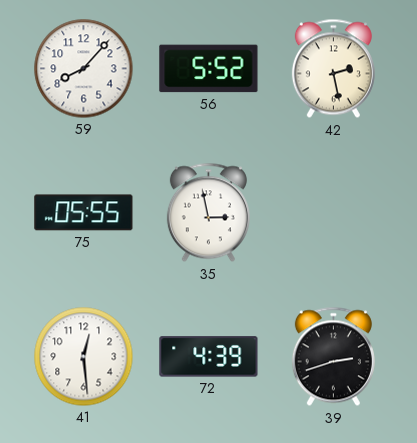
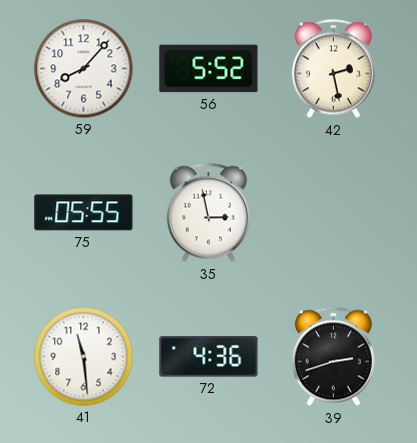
41: 12:29 -> 11:29 (84, 357)
72: 4:39 -> 4:36 (209, 357)
